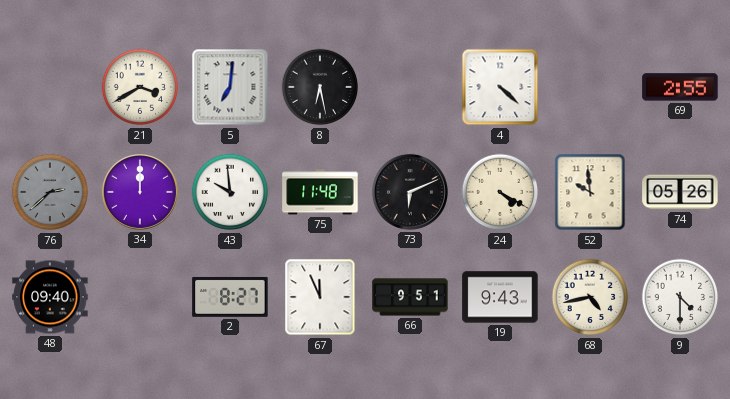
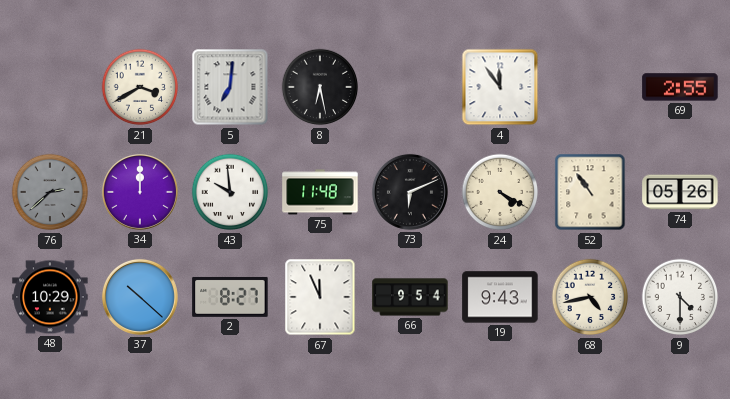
4: 4:22 -> 11:54 (500, 87)
52: 9:59 -> 10:54 (590, 192)
48: 09:40 -> 10:29 (50, 297)
37: none -> 10:22 (140, 297)
66: 9:51 -> 9:54 (410, 297)
